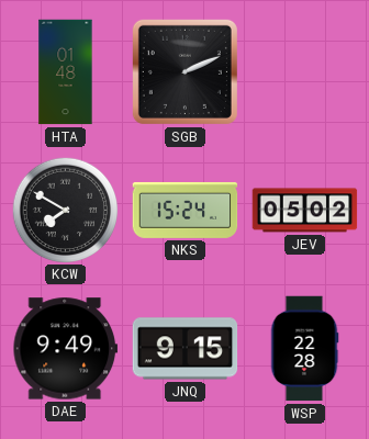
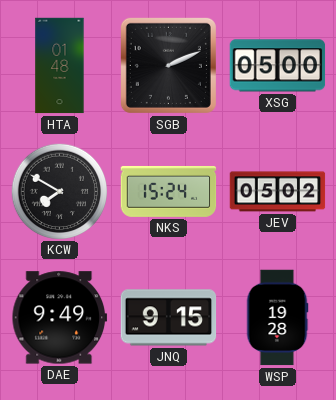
XSG: none -> 05:00 (278, 66)
WSP: 22:28 -> 19:28 (277, 318)
